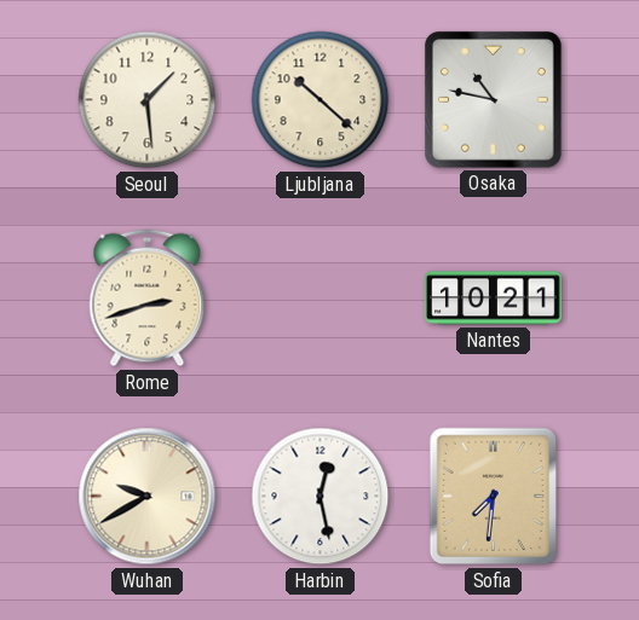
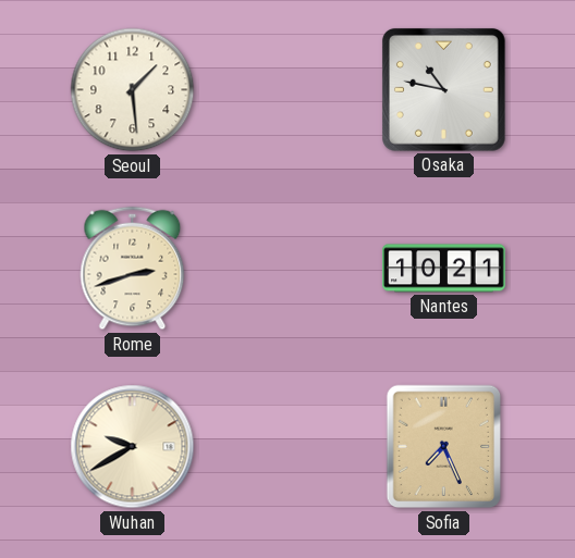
Ljubljana: 10:22 -> none (321, 100)
Harbin: 12:28 -> none (321, 497)
Sofia: 7:31 -> 7:26 (444, 447)
